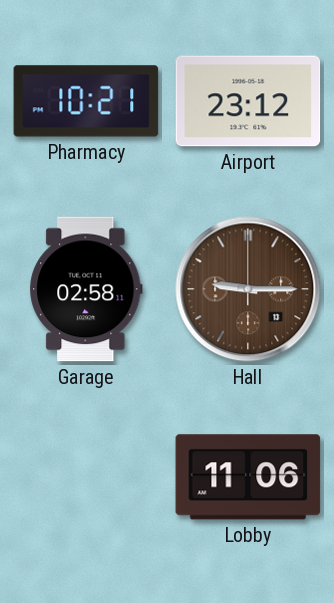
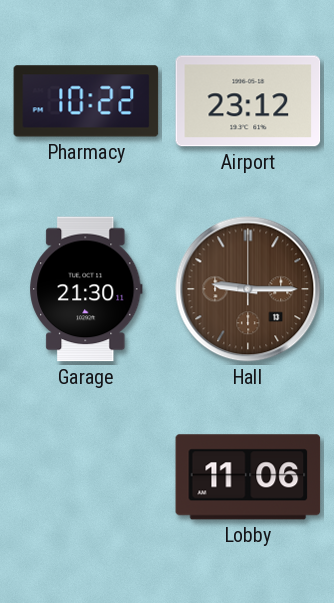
Pharmacy: 10:21 -> 10:22 (86, 101)
Garage: 02:58 -> 21:30 (86, 289)
